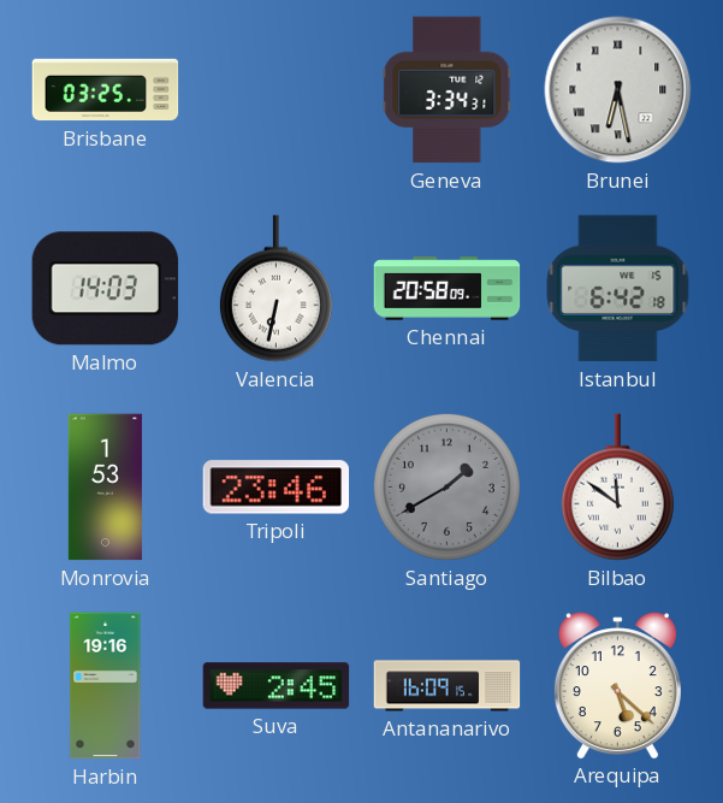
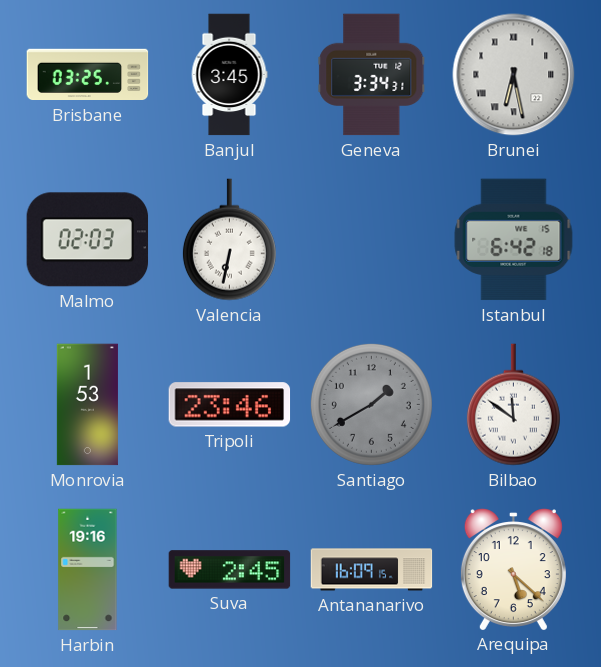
Banjul: none -> 3:45 (229, 75)
Malmo: 14:03 -> 02:03 (88, 240)
Chennai: 20:58 -> none (448, 289)
